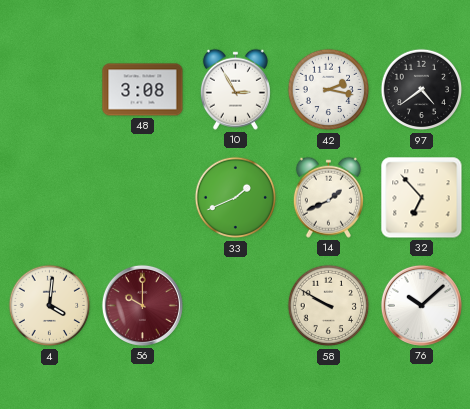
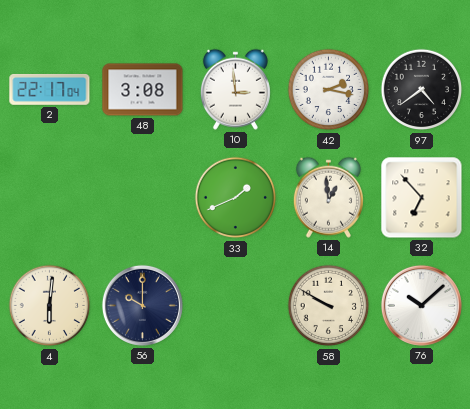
2: none -> 22:17 (50, 89)
10: 2:55 -> 2:59 (235, 89)
14: 1:41 -> 12:59 (328, 197)
4: 4:01 -> 6:01 (50, 306)
56 dial: burgundy -> navy (142, 305)
